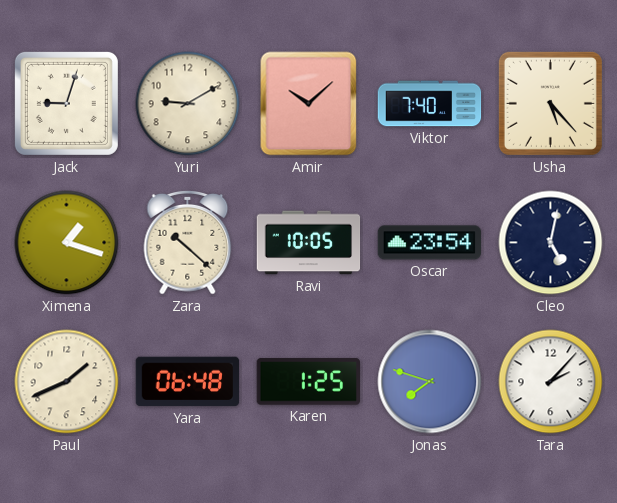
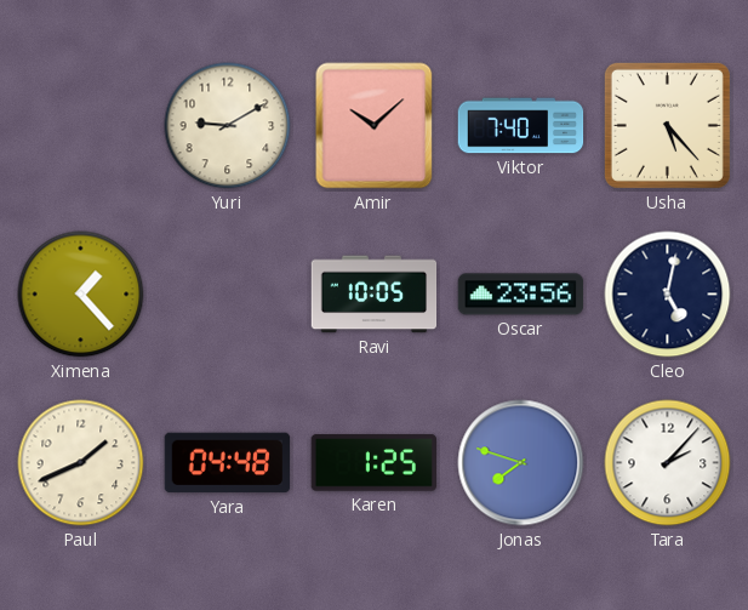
Jack: 9:03 -> none (66, 103)
Ximena: 1:18 -> 1:23 (81, 295)
Zara: 10:22 -> none (188, 242)
Oscar: 23:54 -> 23:56 (521, 295)
Yara: 06:48 -> 04:48 (228, 463)
